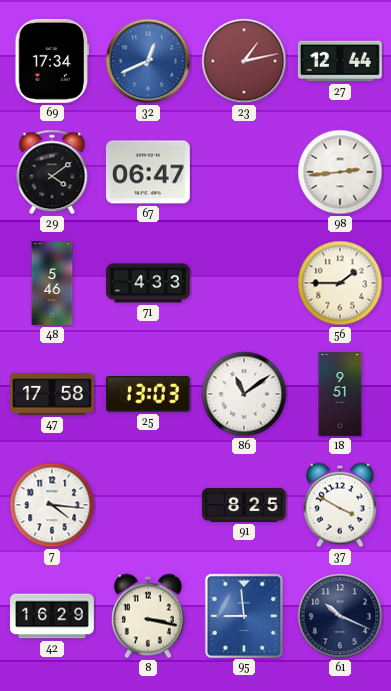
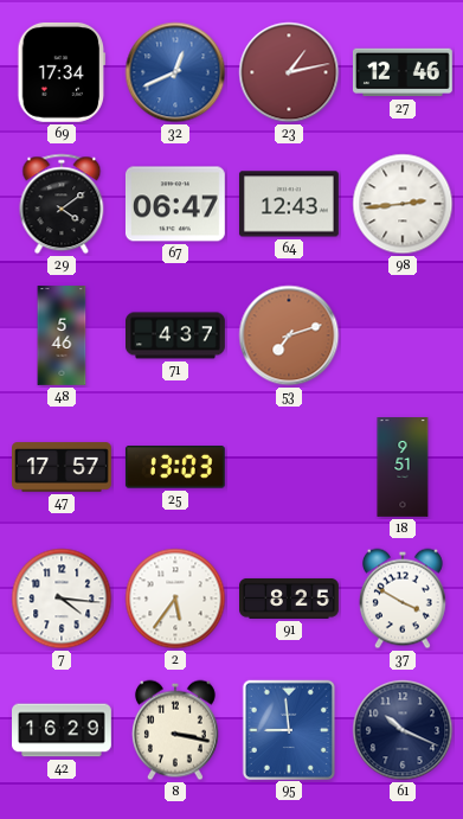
27: 12:44 -> 12:46 (403, 72)
64: none -> 12:43 (289, 204)
71: 4:33 -> 4:37 (176, 335)
53: none -> 7:12 (289, 335)
56: 1:45 -> none (340, 283)
47: 17:58 -> 17:57 (63, 467)
86: 11:09 -> none (244, 394)
2: none -> 5:36 (175, 599)
